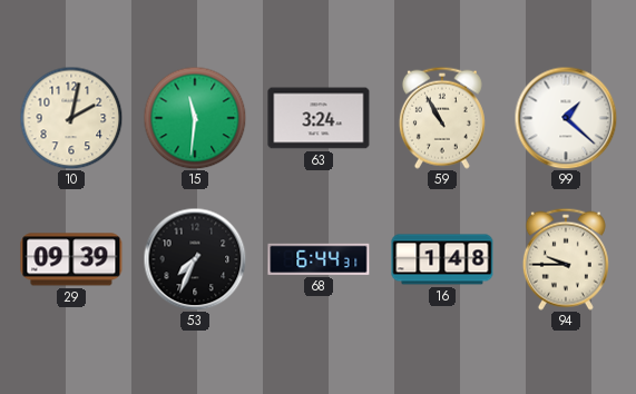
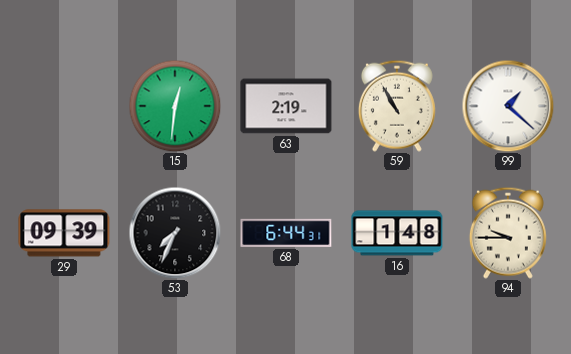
10: 2:02 -> none (71, 118)
15: 11:31 -> 12:31 (175, 106)
63: 3:24 -> 2:19 (286, 106)
